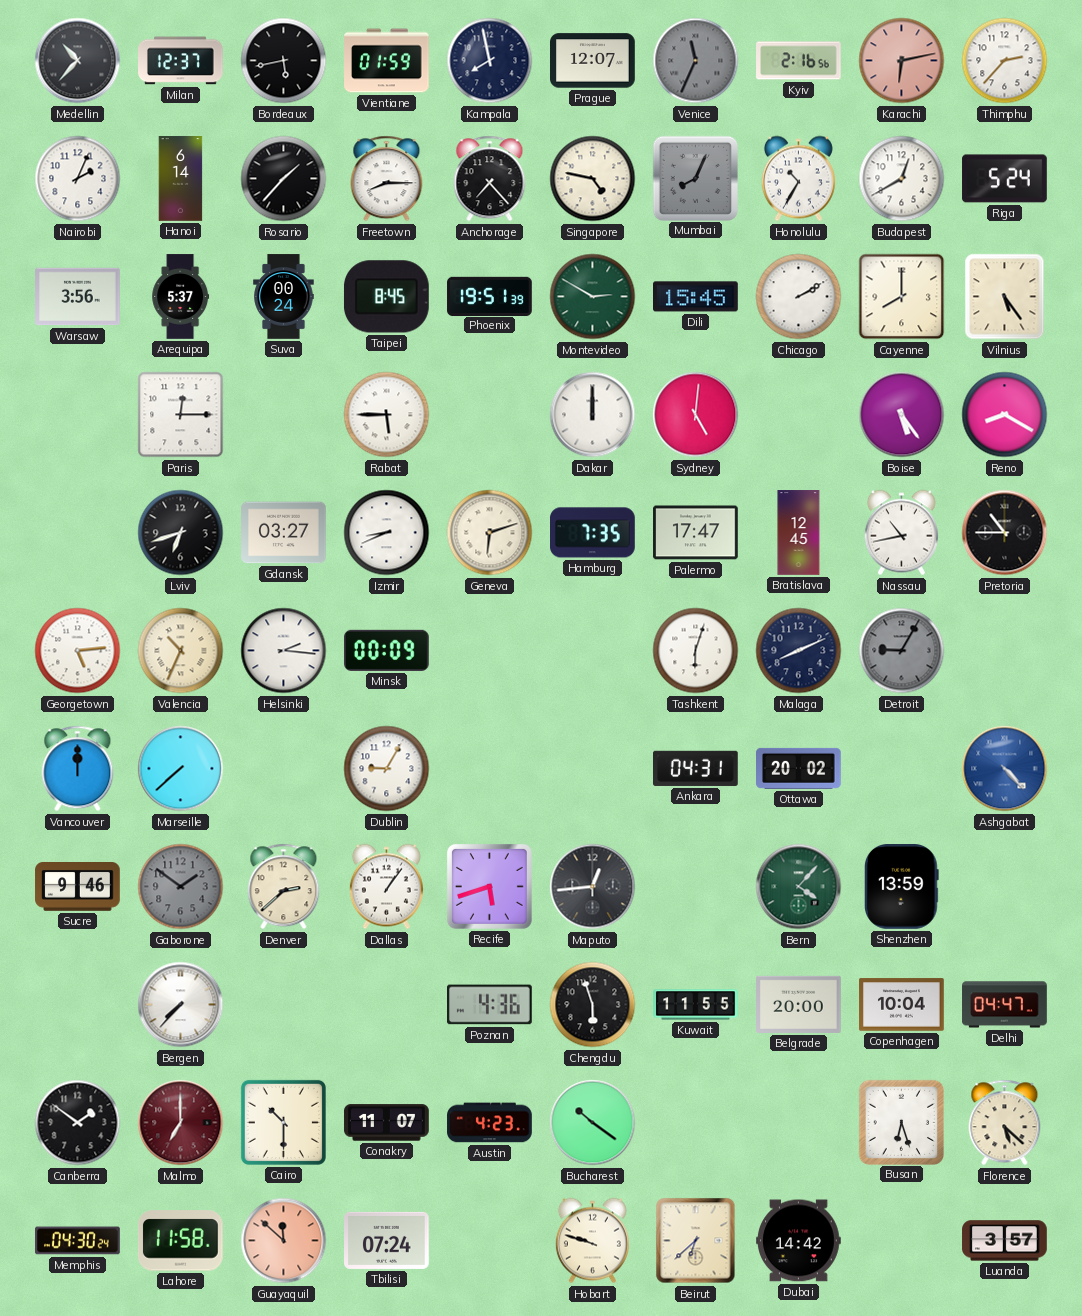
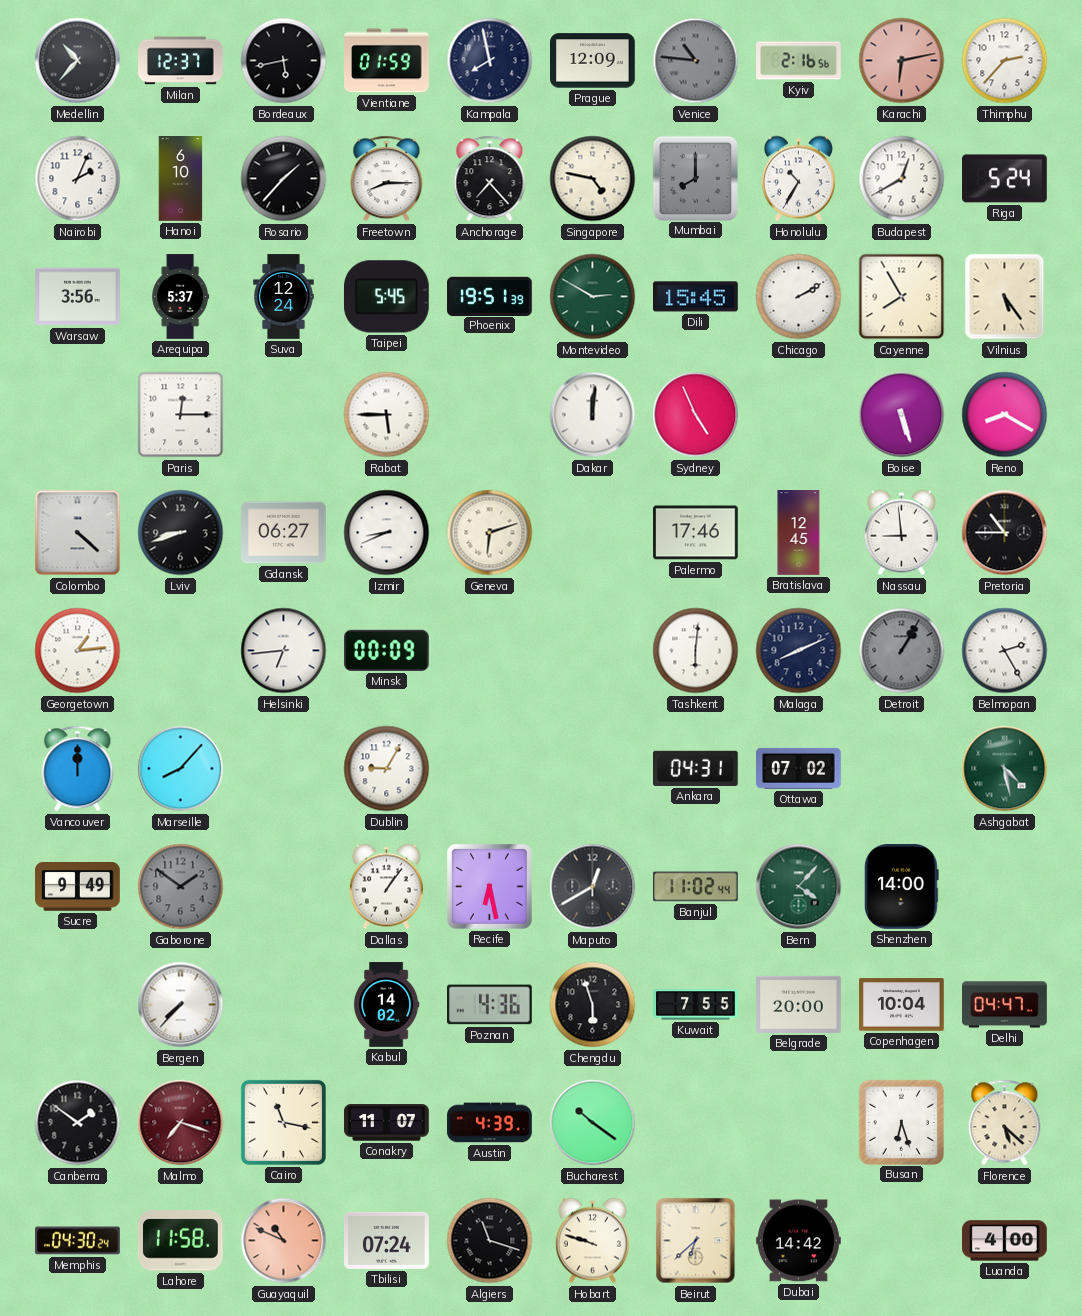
Prague: 12:07 -> 12:09 (593, 61)
Venice: 11:34 -> 10:46 (696, 61)
Hanoi: 6:14 -> 6:10 (181, 179)
Mumbai: 8:04 -> 8:00 (695, 178)
Suva: 00:24 -> 12:24 (284, 297)
Taipei: 8:45 -> 5:45 (386, 297)
Cayenne: 8:00 -> 7:55 (902, 297)
Dakar: 12:00 -> 12:01 (593, 415)
Sydney: 5:01 -> 4:56 (696, 415)
Boise: 5:24 -> 5:27 (902, 415)
Colombo: none -> 4:22 (78, 533)
Lviv: 6:42 -> 8:42 (181, 533)
Gdansk: 03:27 -> 06:27 (284, 533)
Hamburg: 7:35 -> none (593, 533)
Palermo: 17:47 -> 17:46 (696, 533)
Nassau: 10:43 -> 8:59 (901, 533)
Georgetown: 5:14 -> 1:14 (78, 651)
Valencia: 10:34 -> none (181, 651)
Helsinki: 2:16 -> 6:44 (284, 651)
Tashkent: 6:03 -> 6:01 (696, 651)
Detroit: 9:05 -> 1:05 (902, 651)
Belmopan: none -> 2:25 (1005, 651)
Marseille: 7:38 -> 8:07 (181, 769)
Ottawa: 20:02 -> 07:02 (799, 768)
Ashgabat: 4:23 -> 4:28 (1005, 769)
Ashgabat dial: blue -> green (1005, 769)
Sucre: 9:46 -> 9:49 (78, 887)
Denver: 2:38 -> none (284, 887)
Recife: 5:42 -> 6:28 (489, 886)
Maputo: 12:44 -> 12:40 (593, 887)
Banjul: none -> 11:02 (696, 887)
Shenzhen: 13:59 -> 14:00 (902, 887)
Kabul: none -> 14:02 (386, 1005)
Kuwait: 11:55 -> 7:55 (696, 1005)
Malmo: 7:00 -> 7:18 (181, 1123)
Cairo: 10:30 -> 11:17 (283, 1122)
Austin: 4:23 -> 4:39 (490, 1123)
Guayaquil: 11:52 -> 10:49 (284, 1241)
Algiers: none -> 11:18 (490, 1241)
Luanda: 3:57 -> 4:00 (1005, 1241)
